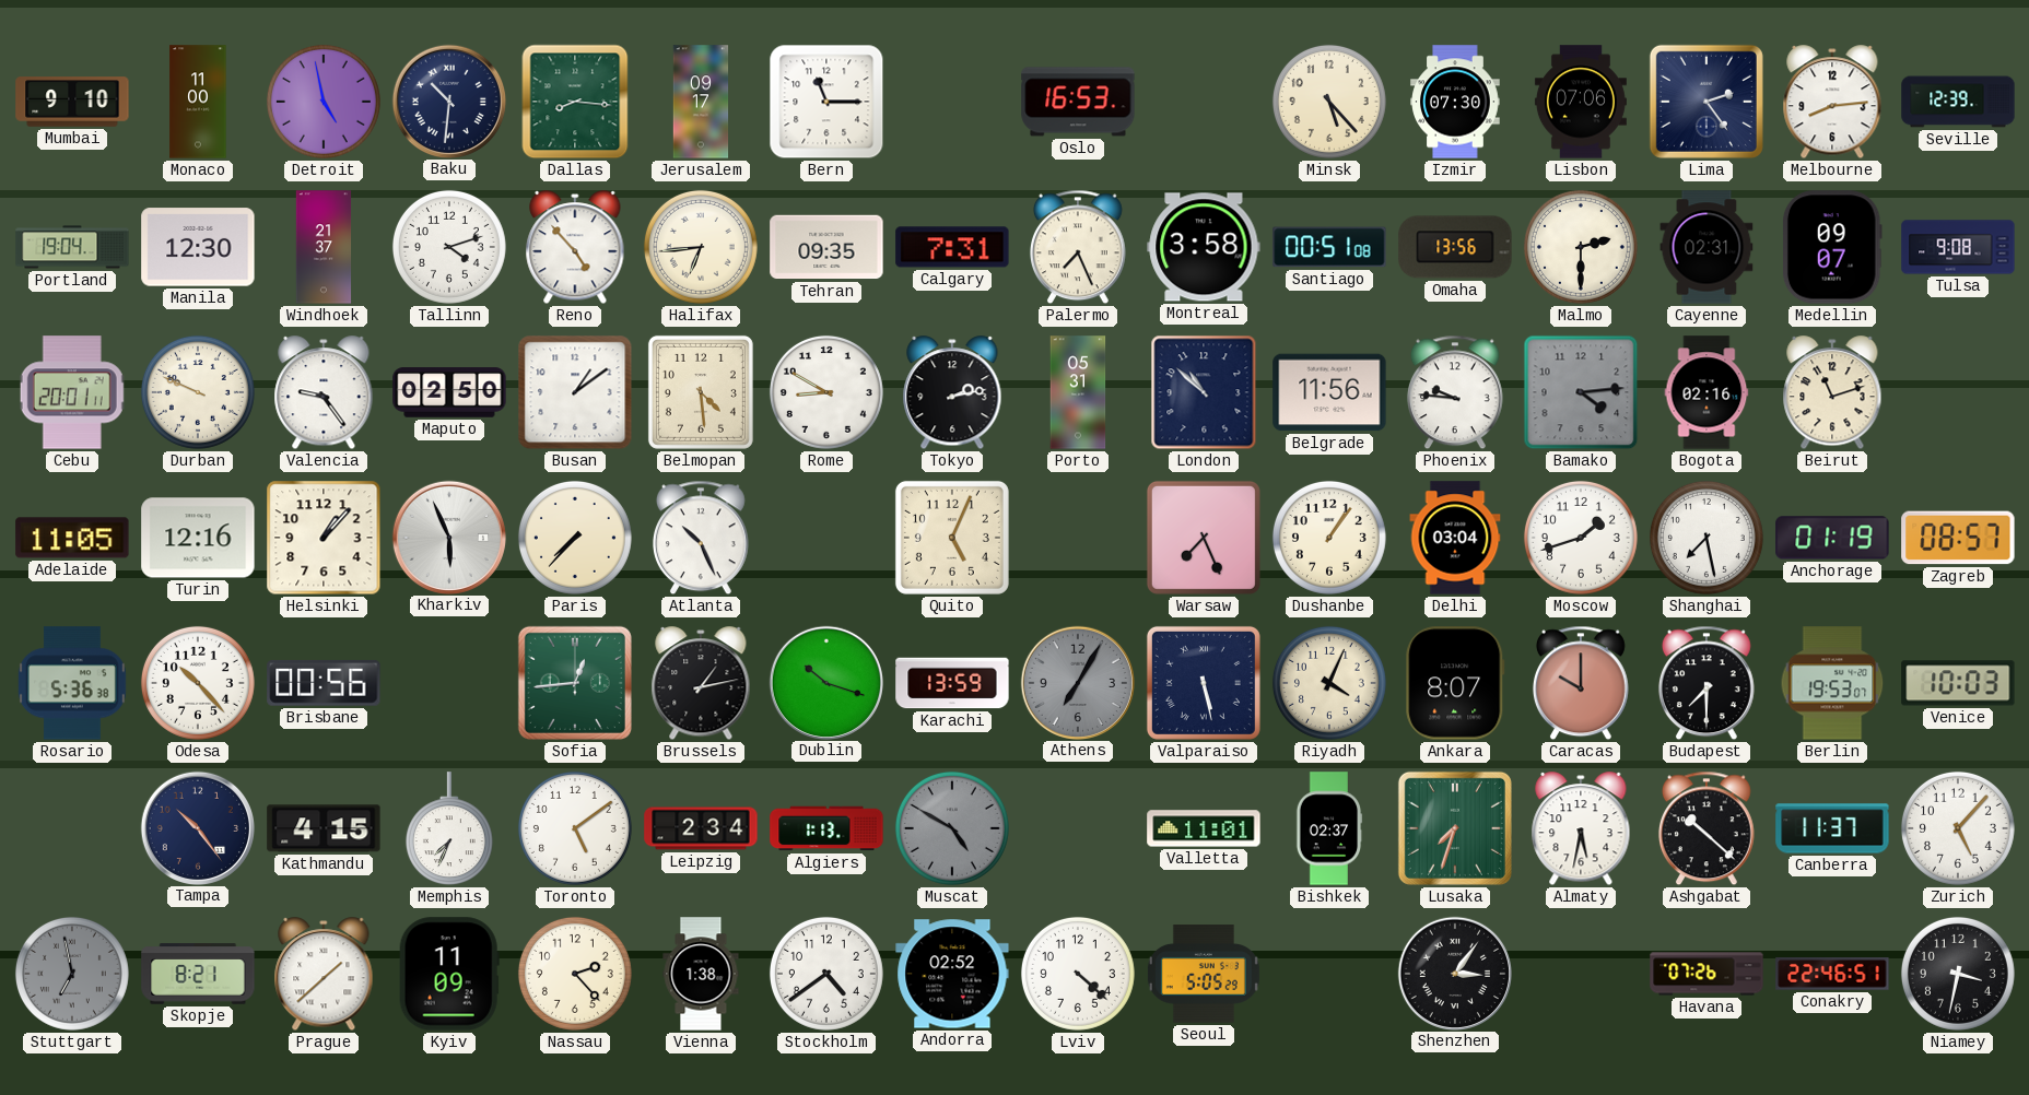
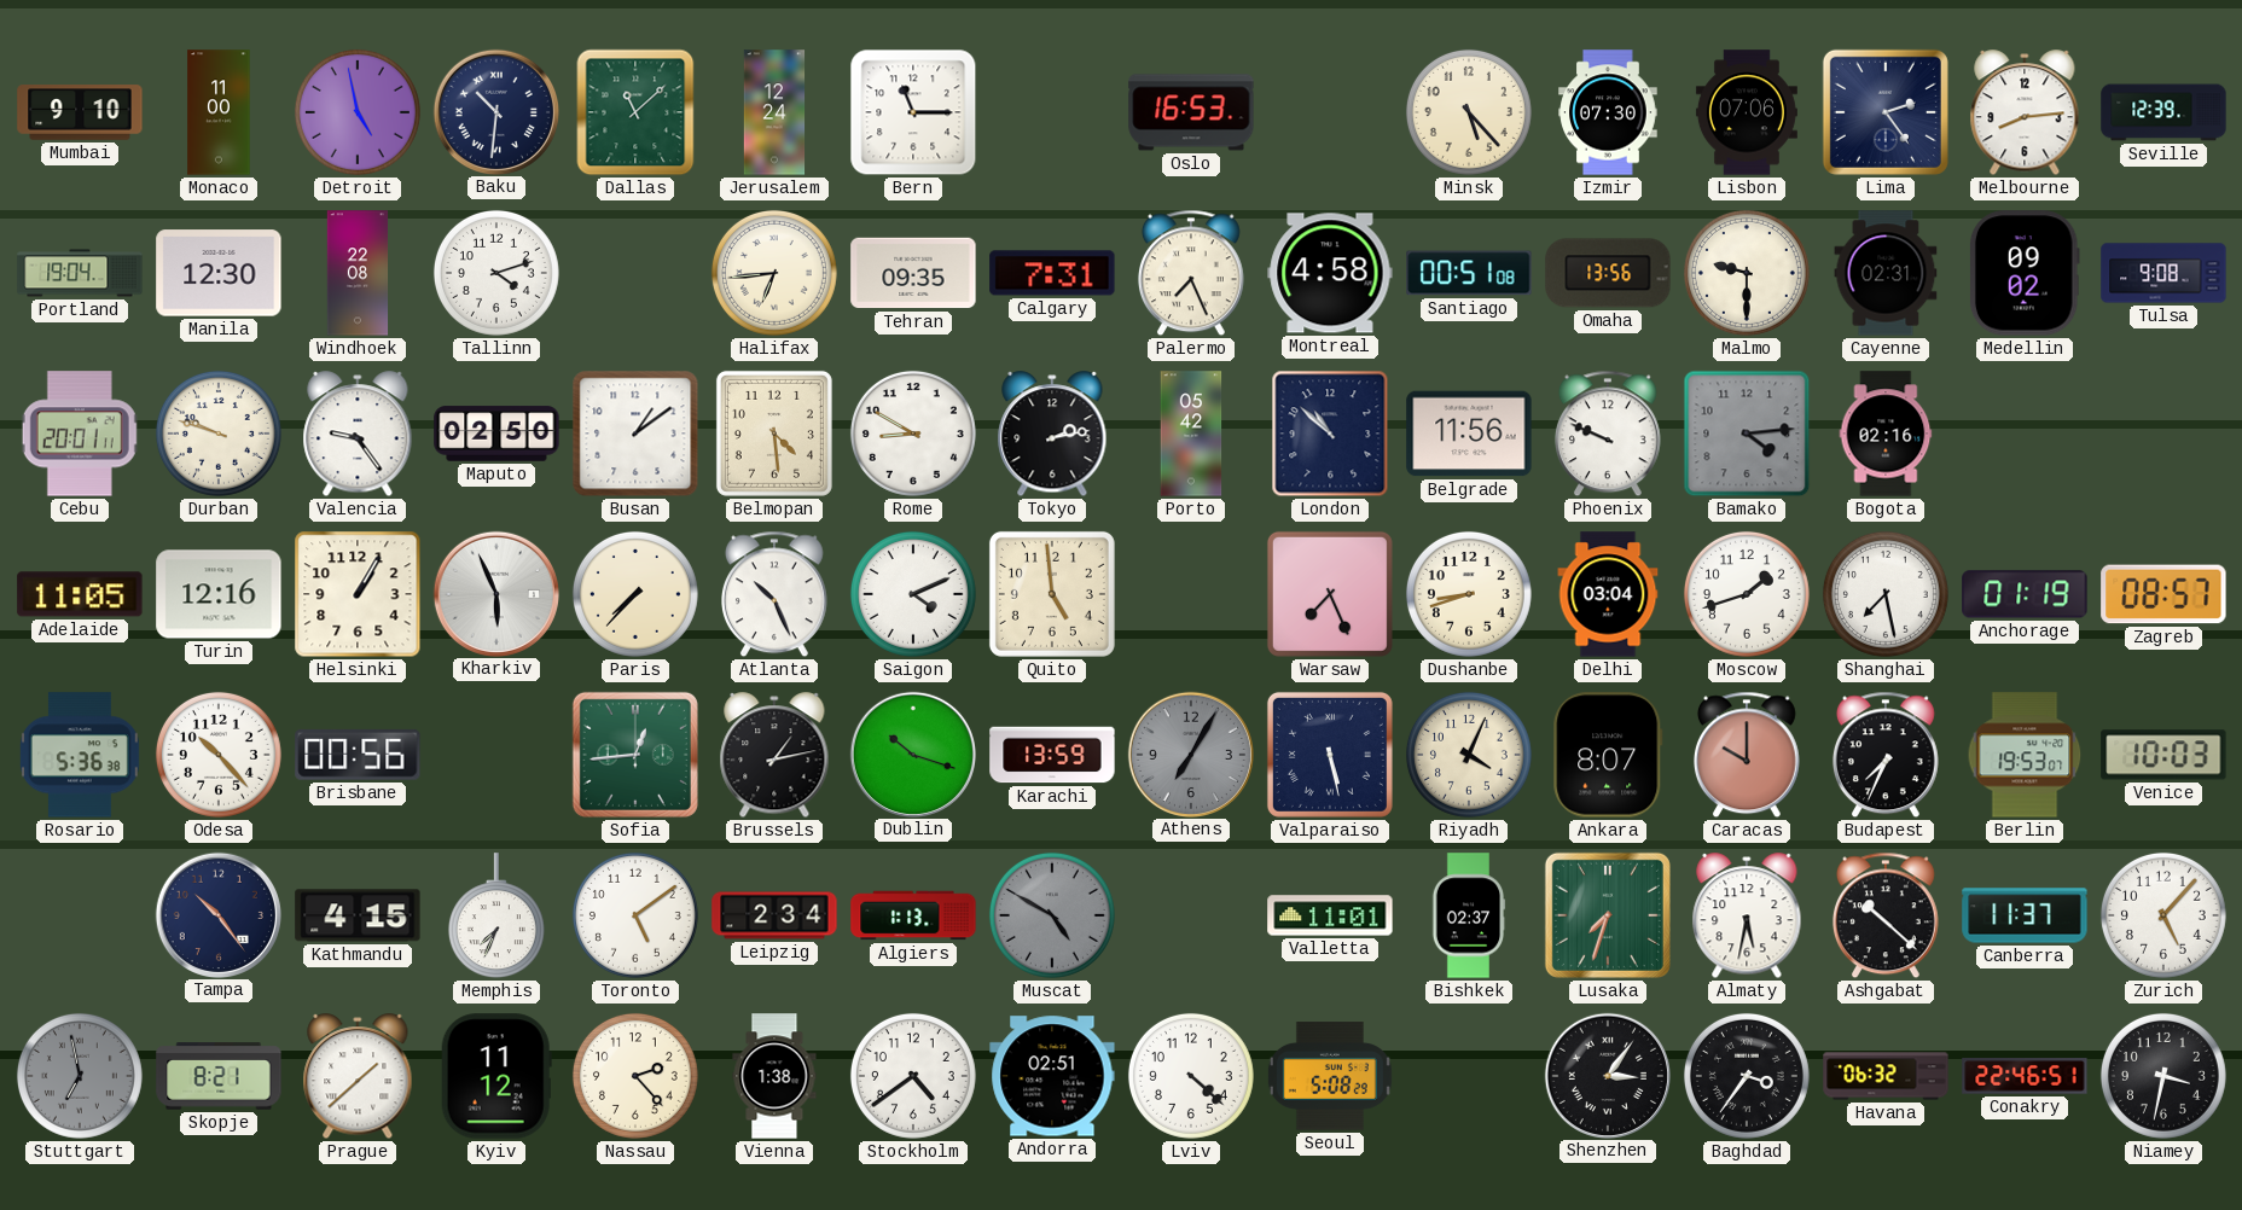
Dallas: 8:16 -> 11:08 (635, 112)
Jerusalem: 09:17 -> 12:24 (774, 112)
Windhoek: 21:37 -> 22:08 (358, 273)
Reno: 4:53 -> none (575, 248)
Montreal: 3:58 -> 4:58 (1330, 273)
Malmo: 2:30 -> 9:30 (1747, 273)
Medellin: 09:07 -> 09:02 (2025, 273)
Durban: 9:49 -> 9:48 (219, 434)
Porto: 05:31 -> 05:42 (1191, 434)
Phoenix: 9:46 -> 9:49 (1608, 434)
Beirut: 11:12 -> none (1832, 393)
Helsinki: 1:07 -> 1:05 (358, 594)
Saigon: none -> 4:11 (913, 594)
Quito: 5:04 -> 4:59 (1052, 594)
Dushanbe: 1:06 -> 8:42 (1469, 594)
Budapest: 7:30 -> 7:34 (1886, 755)
Kyiv: 11:09 -> 11:12 (496, 1076)
Andorra: 02:52 -> 02:51 (1052, 1076)
Seoul: 5:05 -> 5:08 (1330, 1076)
Baghdad: none -> 3:36 (1747, 1076)
Havana: 07:26 -> 06:32 (1886, 1076)
